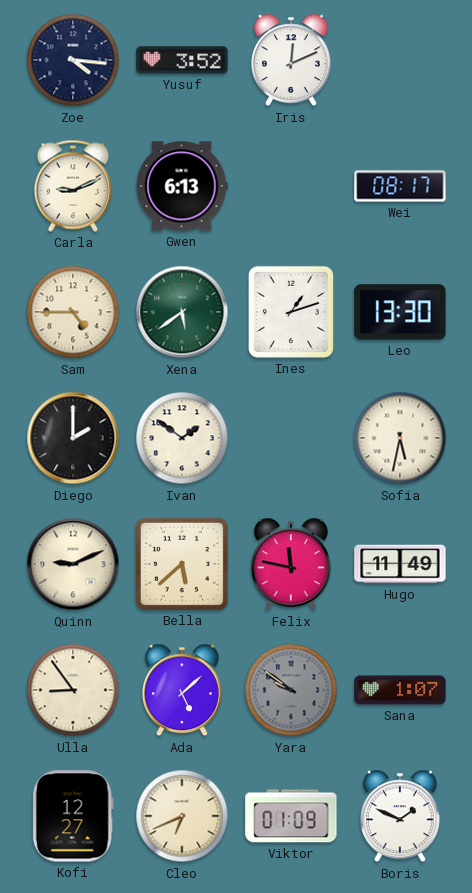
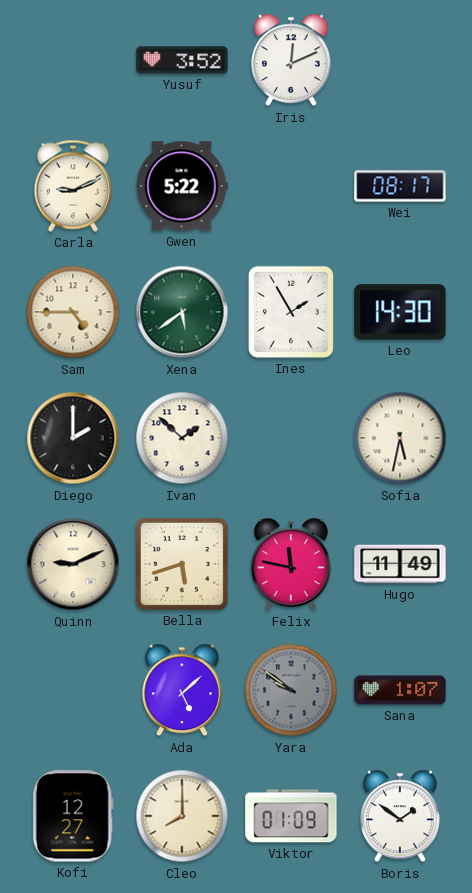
Zoe: 4:16 -> none (73, 60)
Gwen: 6:13 -> 5:22 (182, 186)
Ines: 1:12 -> 1:55 (291, 312)
Leo: 13:30 -> 14:30 (400, 312)
Ivan: 1:51 -> 1:52 (182, 438)
Bella: 5:38 -> 5:42 (182, 564)
Ulla: 8:54 -> none (73, 690)
Cleo: 6:41 -> 8:00 (182, 816)
Boris: 1:49 -> 1:51 (400, 816)
